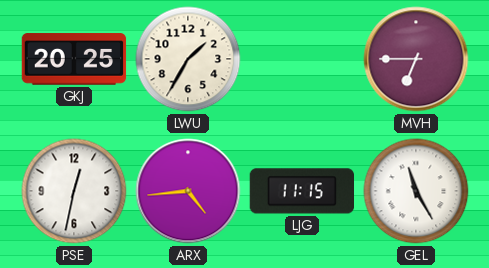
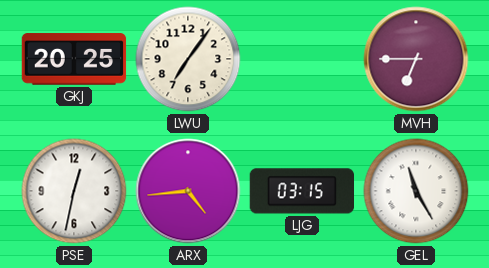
LWU: 1:35 -> 7:06 (188, 59)
LJG: 11:15 -> 03:15 (301, 191)
